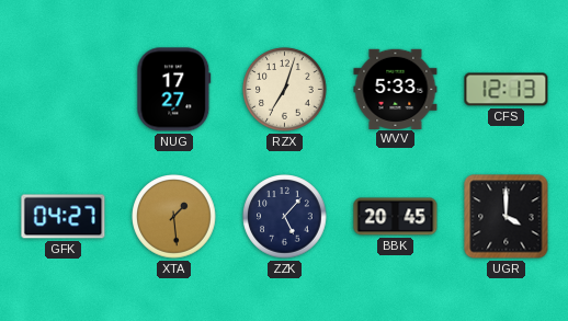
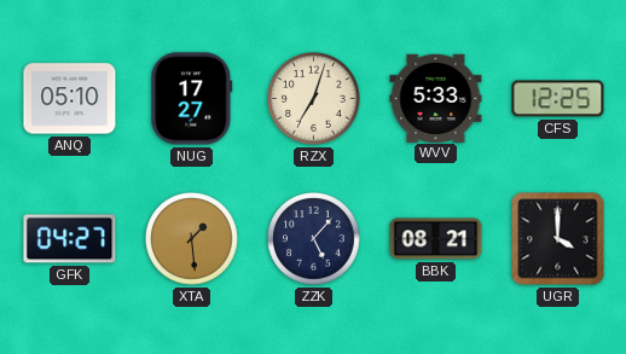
ANQ: none -> 05:10 (70, 99)
CFS: 12:13 -> 12:25 (558, 99)
BBK: 20:45 -> 08:21 (436, 239)
